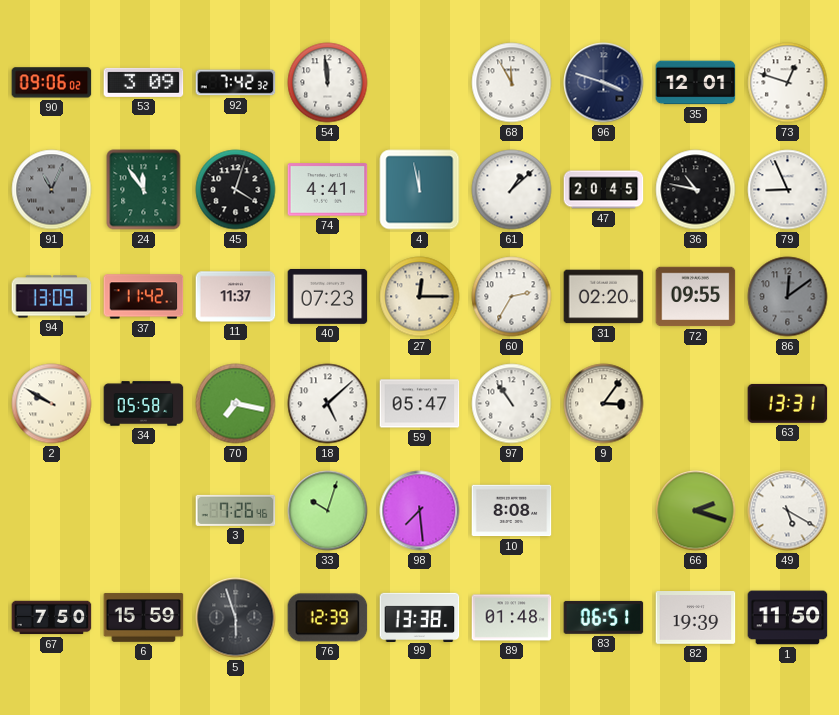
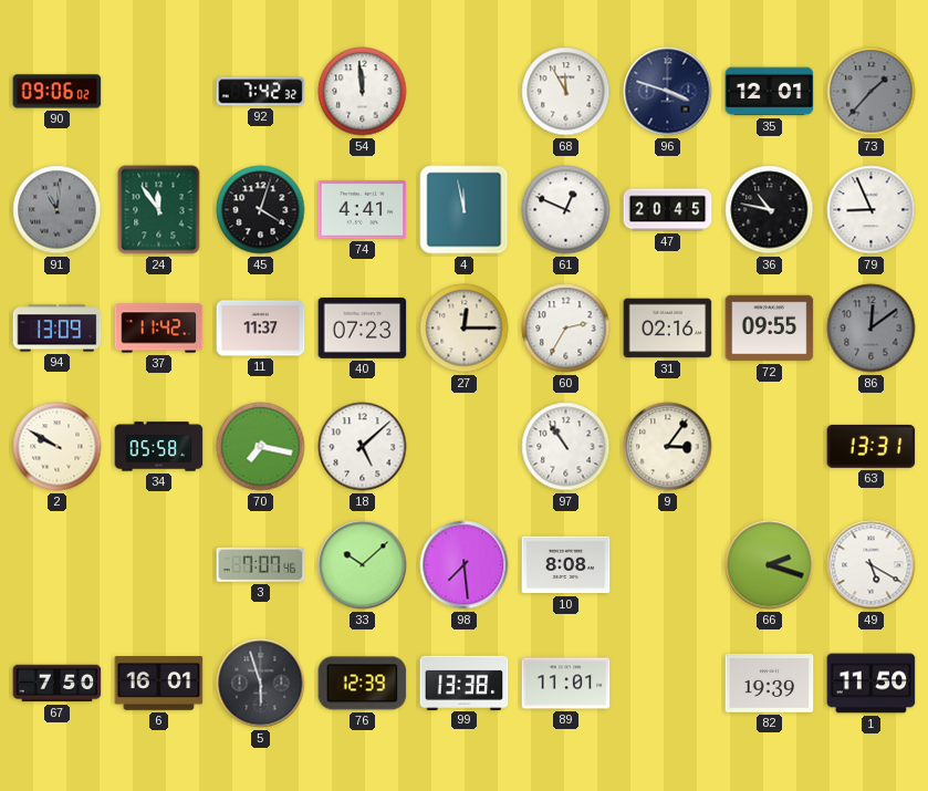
53: 3:09 -> none (144, 82)
73: 12:48 -> 1:37 (872, 92)
73 dial: white -> grey (872, 92)
91: 11:04 -> 11:01 (58, 210)
61: 1:08 -> 12:49 (566, 210)
31: 02:20 -> 02:16 (668, 329)
59: 05:47 -> none (420, 404)
3: 7:26 -> 7:07 (261, 564)
33: 10:03 -> 10:08 (363, 565)
6: 15:59 -> 16:01 (159, 684)
89: 01:48 -> 11:01 (566, 684)
83: 06:51 -> none (604, 617)
